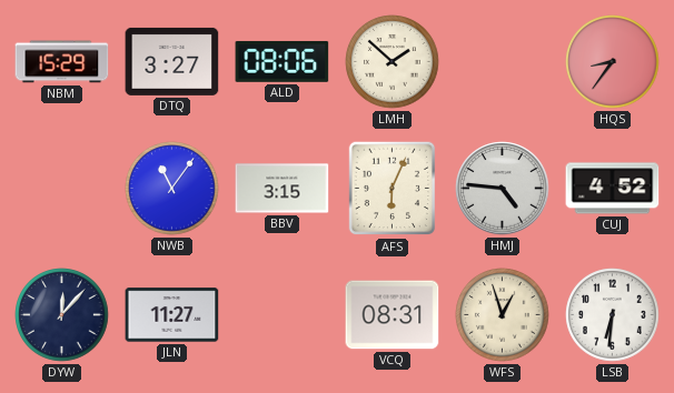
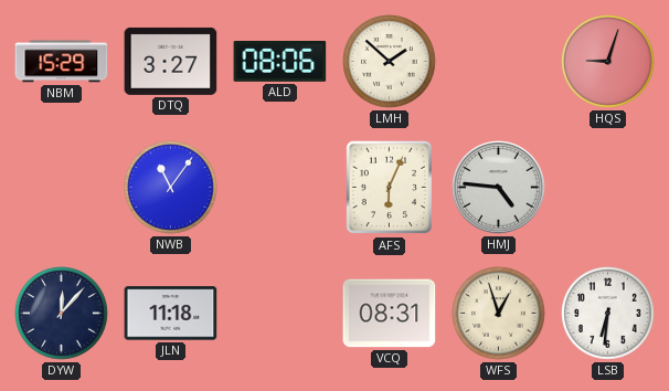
HQS: 8:36 -> 9:03 (608, 62)
BBV: 3:15 -> none (283, 189)
CUJ: 4:52 -> none (613, 189)
JLN: 11:27 -> 11:18 (171, 314)
